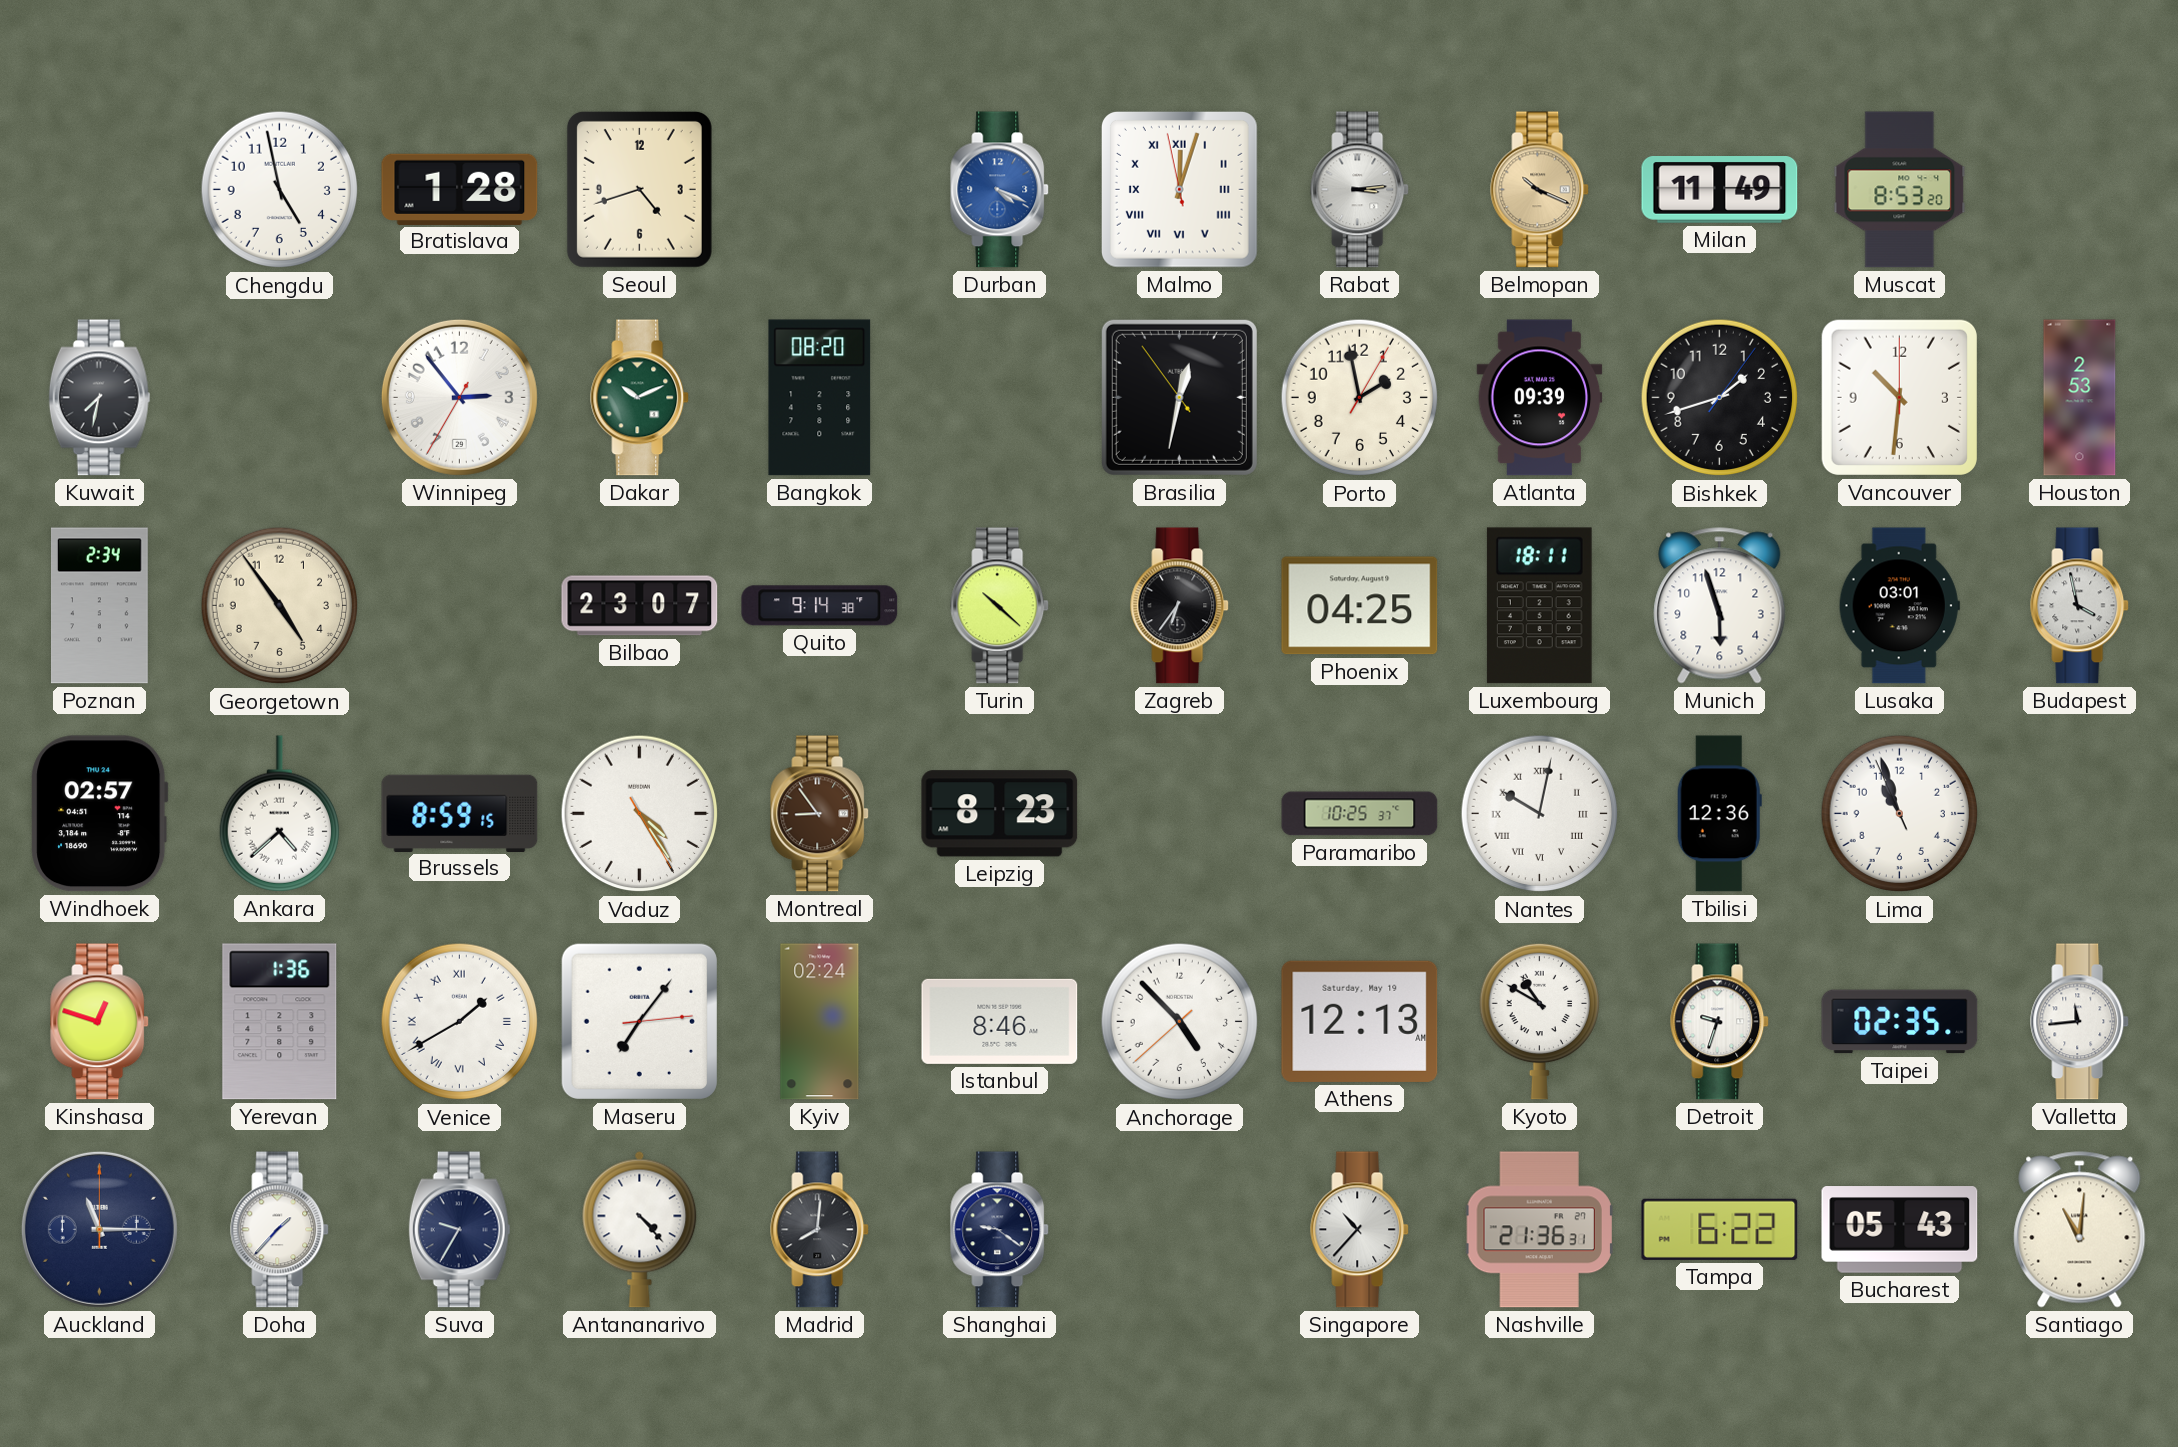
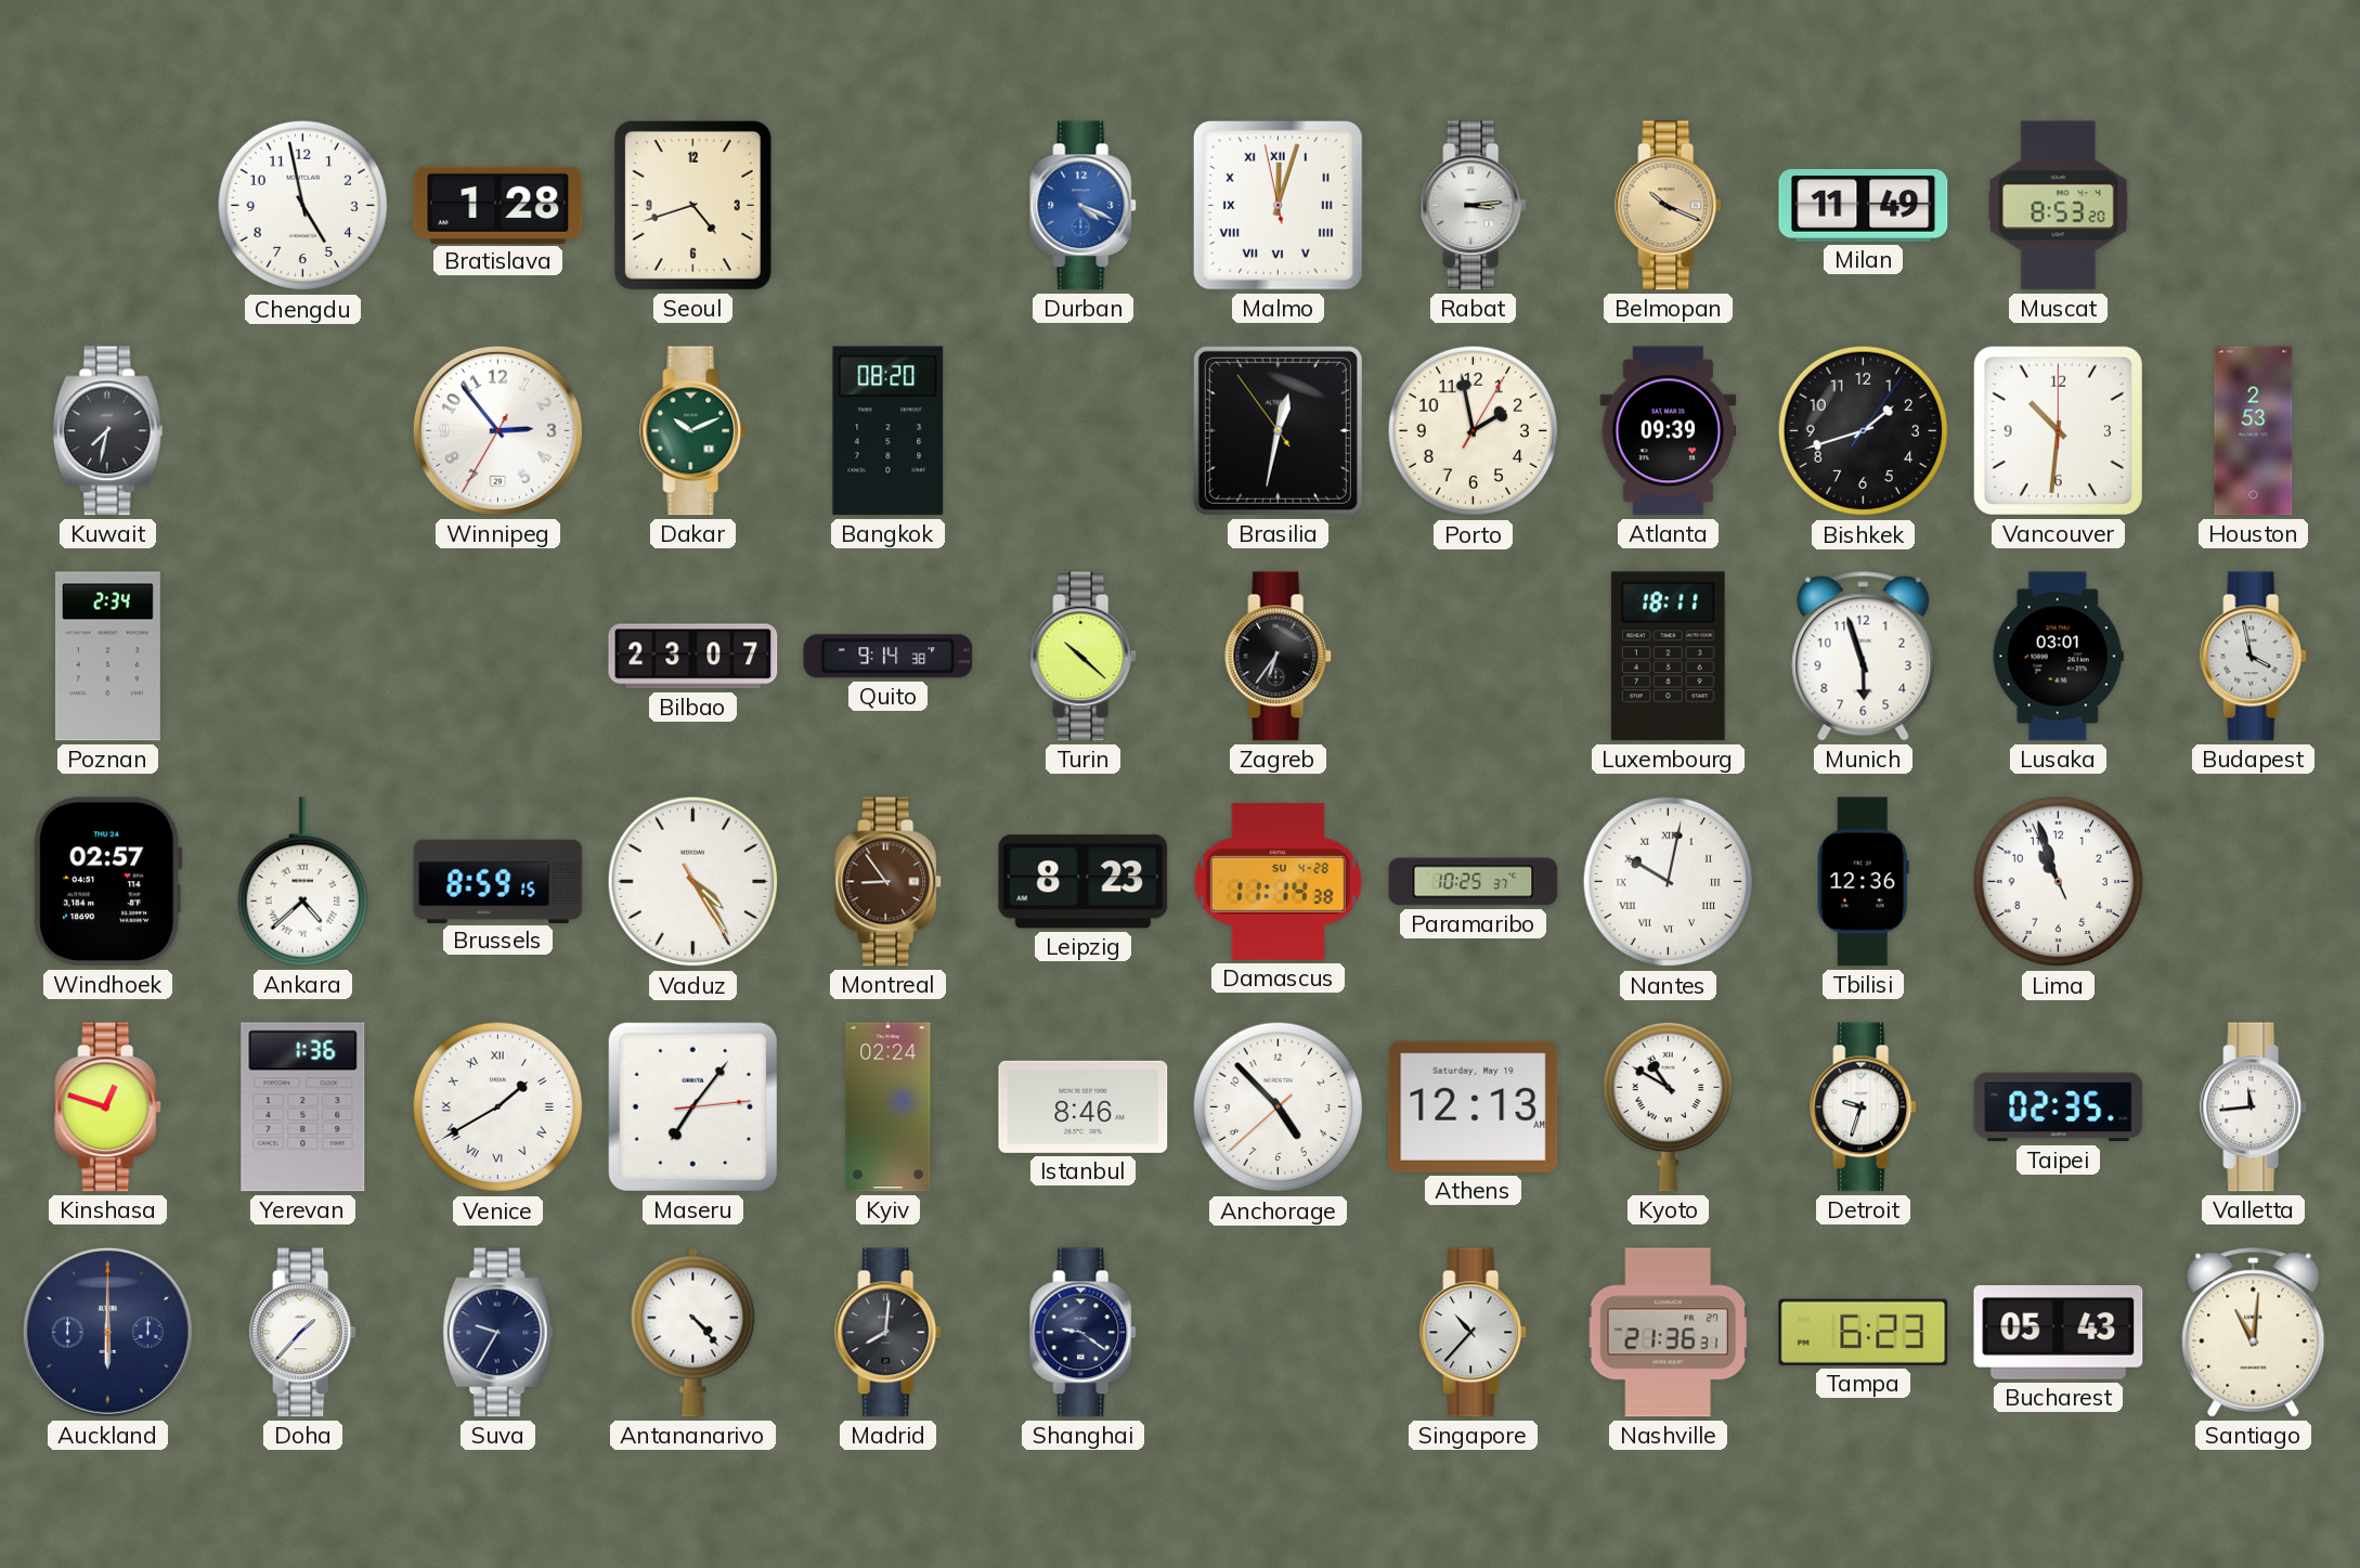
Georgetown: 4:54 -> none (280, 606)
Phoenix: 04:25 -> none (1360, 606)
Damascus: none -> 11:14 (1278, 881)
Auckland: 11:15 -> 6:00 (107, 1332)
Tampa: 6:22 -> 6:23 (1864, 1332)
